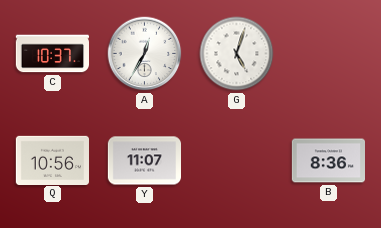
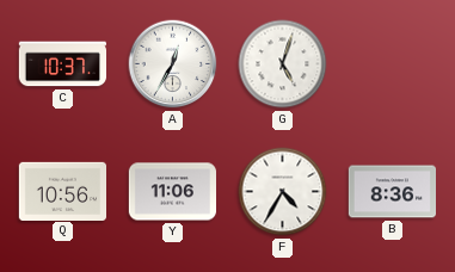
Y: 11:07 -> 11:06 (172, 192)
F: none -> 4:35 (283, 192)
